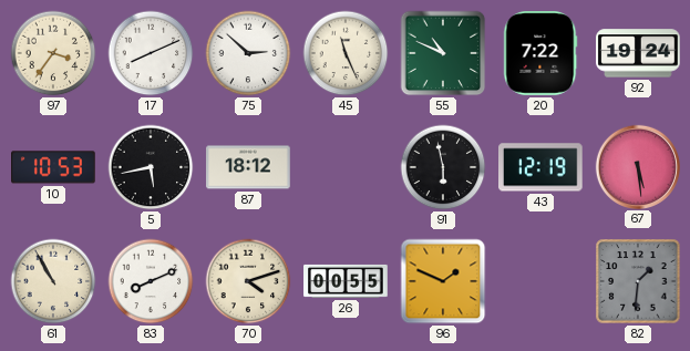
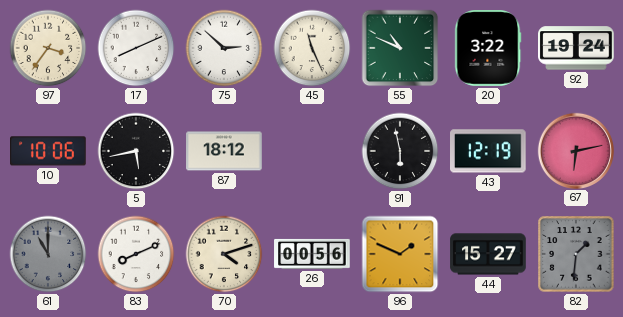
20: 7:22 -> 3:22 (488, 48)
10: 10:53 -> 10:06 (49, 151)
67: 5:29 -> 6:13 (575, 150)
61: 10:55 -> 11:00 (48, 254)
61 dial: cream -> grey (48, 254)
26: 00:55 -> 00:56 (312, 254)
44: none -> 15:27 (488, 254)
